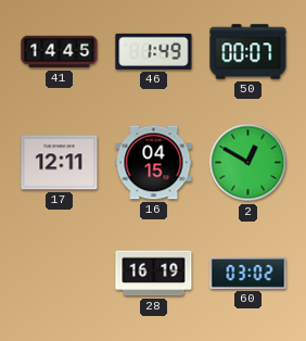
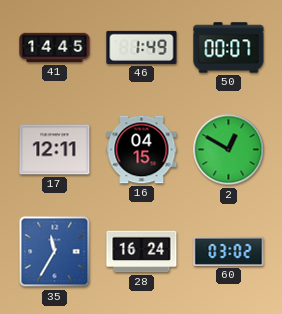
35: none -> 11:35 (55, 252)
28: 16:19 -> 16:24 (142, 252)
